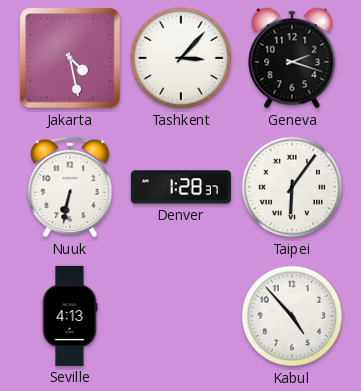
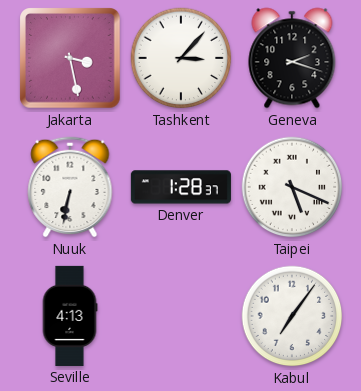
Jakarta: 4:28 -> 3:28 (70, 58)
Taipei: 6:06 -> 5:19 (292, 187)
Kabul: 4:53 -> 7:06 (292, 316)
